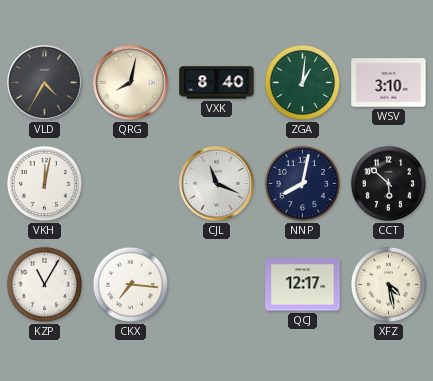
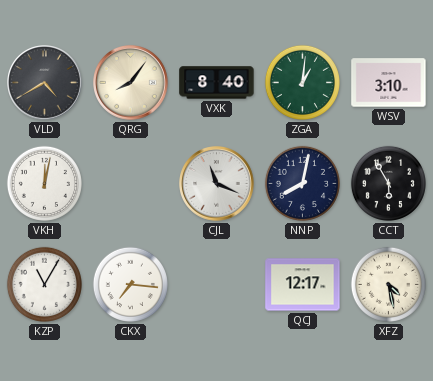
VLD: 4:35 -> 4:40 (45, 83)
QRG: 8:02 -> 8:06 (131, 83)
CCT: 5:52 -> 5:55 (388, 183)
